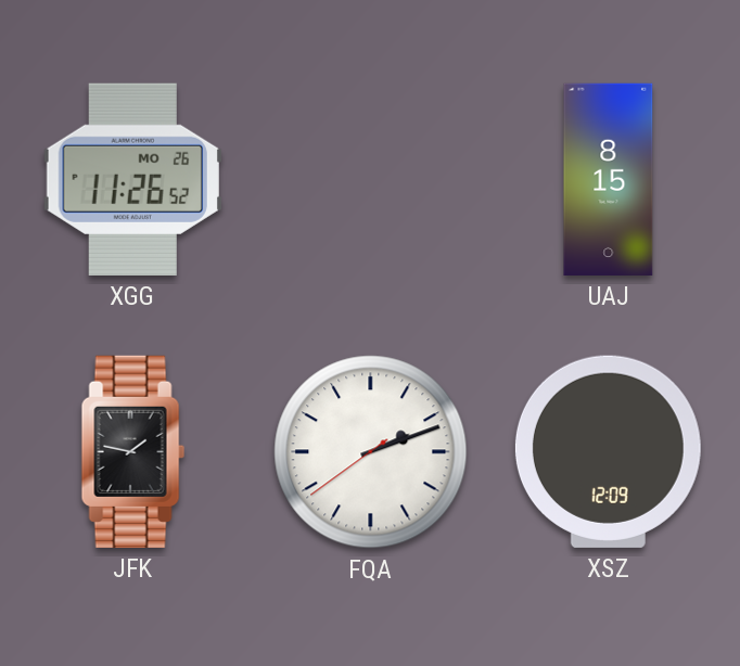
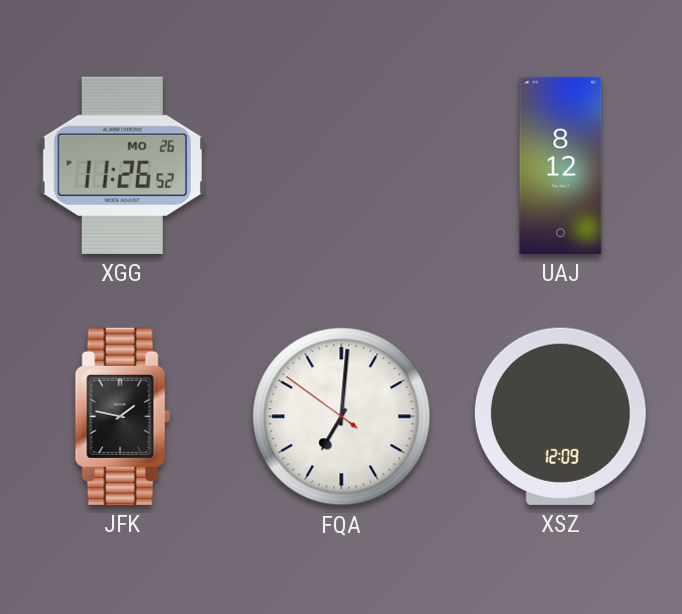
UAJ: 8:15 -> 8:12 (561, 165)
FQA: 2:11 -> 7:00 (342, 417)
